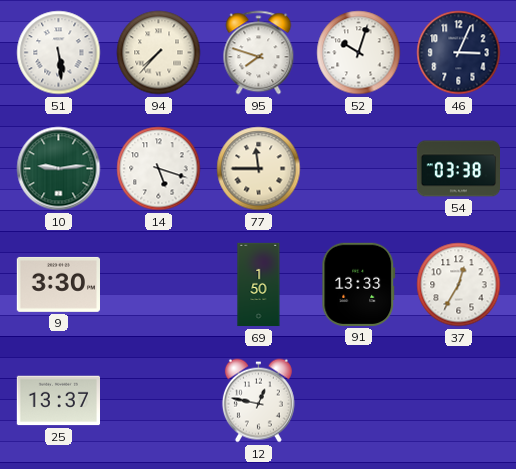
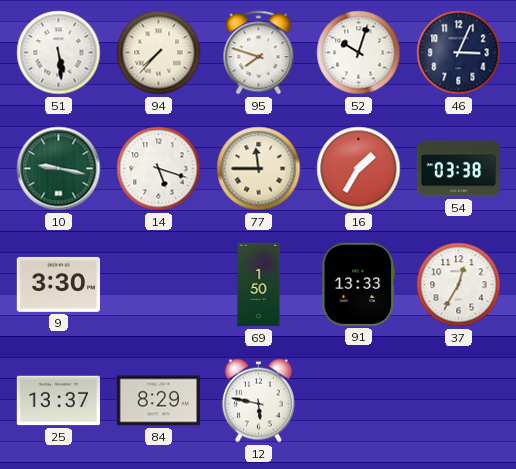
10: 9:14 -> 9:17 (59, 169)
16: none -> 1:35 (359, 169)
84: none -> 8:29 (158, 401)
12: 12:47 -> 5:47 (258, 401)
